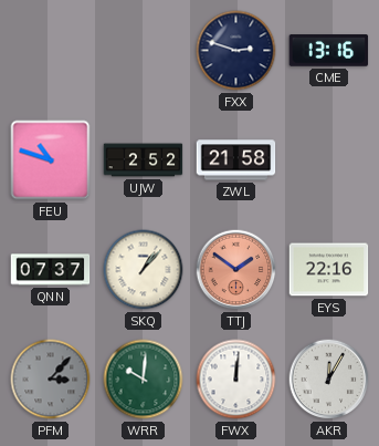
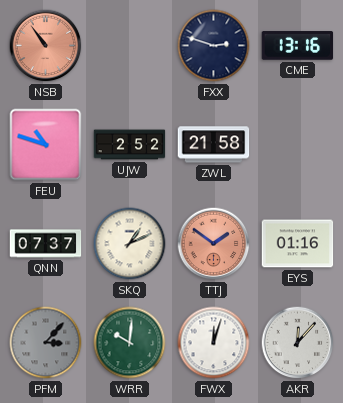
NSB: none -> 10:54 (46, 46)
SKQ: 1:07 -> 1:11 (130, 244)
EYS: 22:16 -> 01:16 (298, 244)
FWX: 12:01 -> 12:03 (214, 343)
AKR: 12:05 -> 12:07 (298, 343)
